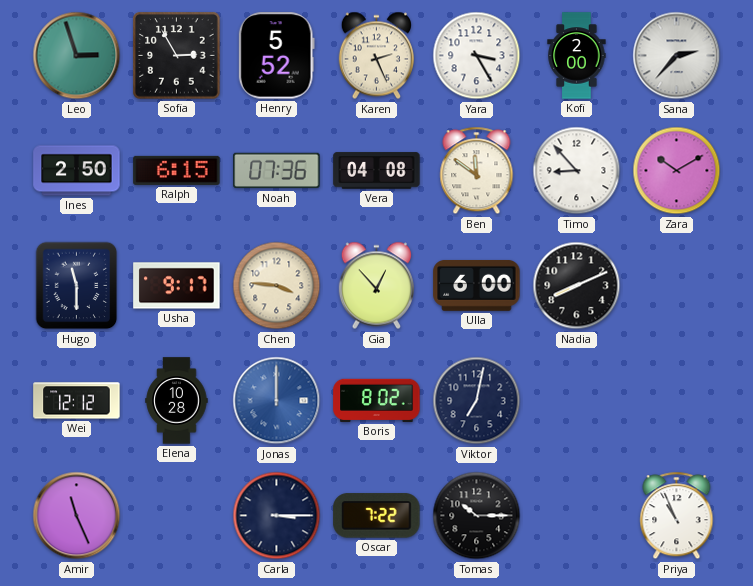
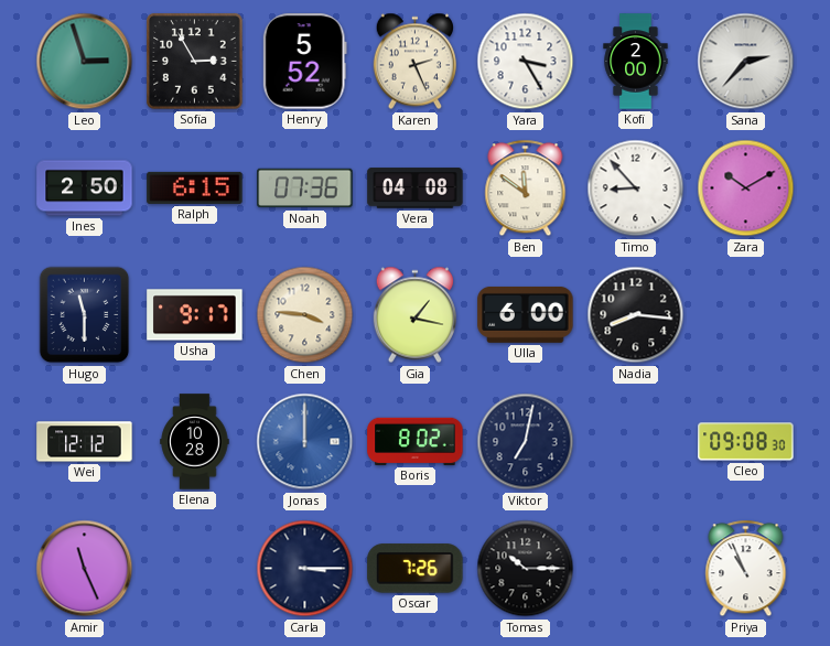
Gia: 12:53 -> 1:17 (414, 315)
Nadia: 8:11 -> 8:16 (636, 315)
Cleo: none -> 09:08 (746, 442)
Oscar: 7:22 -> 7:26 (416, 569)
